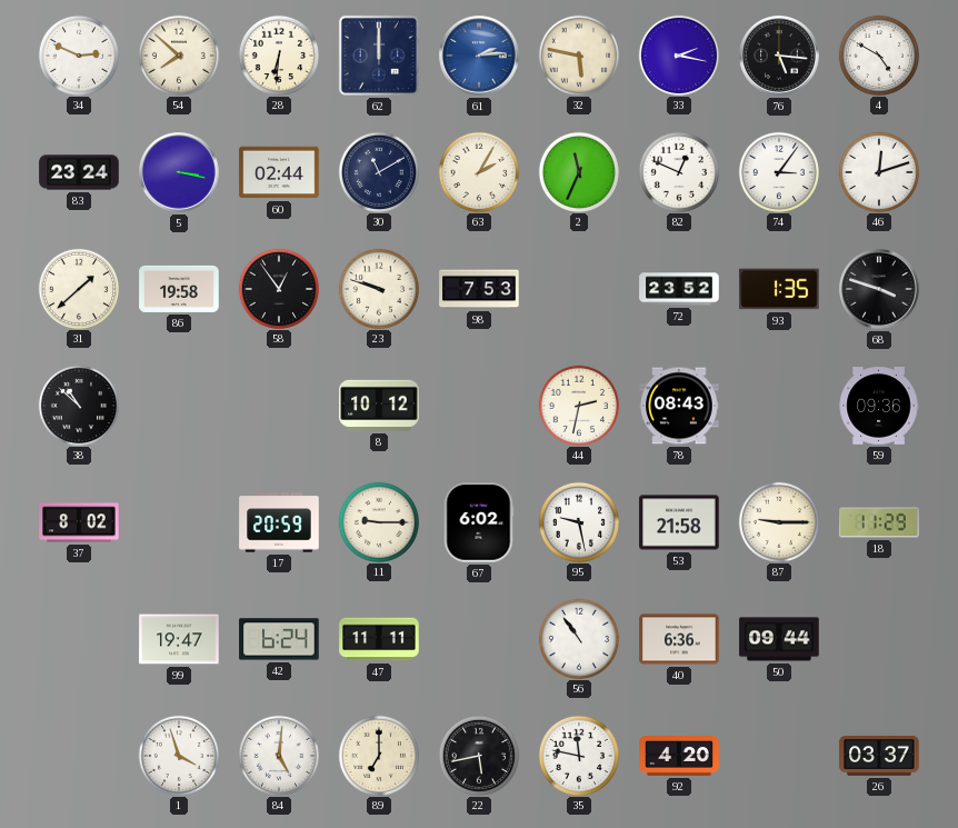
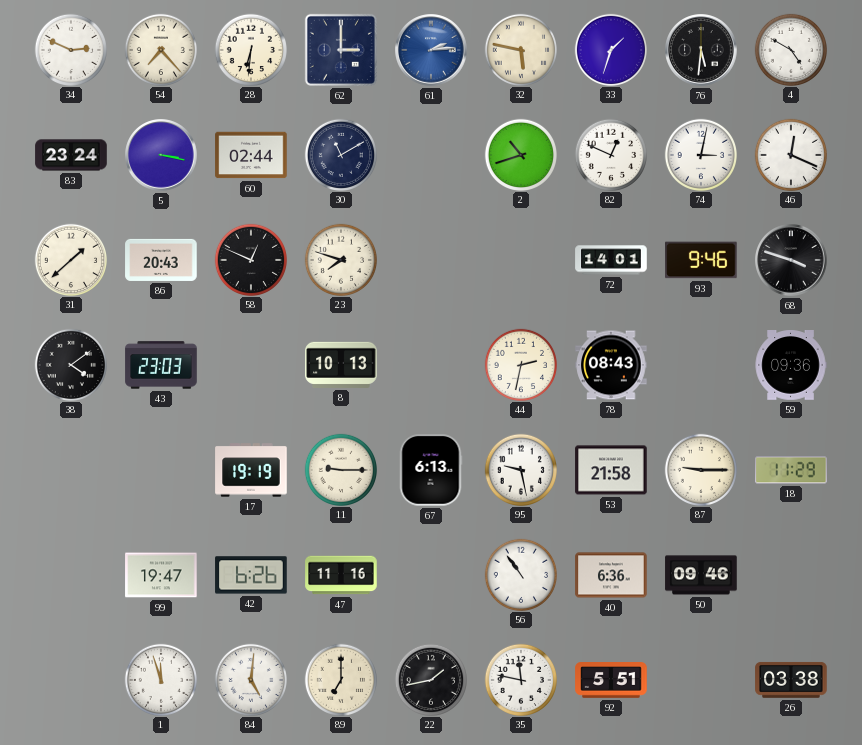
54: 7:52 -> 7:23 (160, 49)
62: 12:00 -> 3:00 (341, 50)
33: 2:17 -> 1:33 (610, 49)
76: 5:16 -> 5:31 (701, 50)
63: 2:05 -> none (478, 171)
2: 11:34 -> 10:42 (520, 154)
74: 3:06 -> 3:02 (700, 154)
46: 12:12 -> 12:19 (790, 154)
86: 19:58 -> 20:43 (161, 260)
58: 12:54 -> 12:49 (250, 259)
23: 9:48 -> 7:48 (340, 259)
98: 7:53 -> none (479, 289)
72: 23:52 -> 14:01 (611, 260)
93: 1:35 -> 9:46 (701, 260)
38: 10:52 -> 4:09 (70, 364)
43: none -> 23:03 (161, 365)
8: 10:12 -> 10:13 (341, 365)
37: 8:02 -> none (79, 522)
17: 20:59 -> 19:19 (251, 470)
67: 6:02 -> 6:13 (431, 470)
42: 6:24 -> 6:26 (251, 575)
47: 11:11 -> 11:16 (341, 575)
50: 09:44 -> 09:46 (701, 575)
1: 3:57 -> 11:57 (160, 679)
22: 5:43 -> 1:43 (430, 679)
92: 4:20 -> 5:51 (611, 681)
26: 03:37 -> 03:38 (791, 680)
